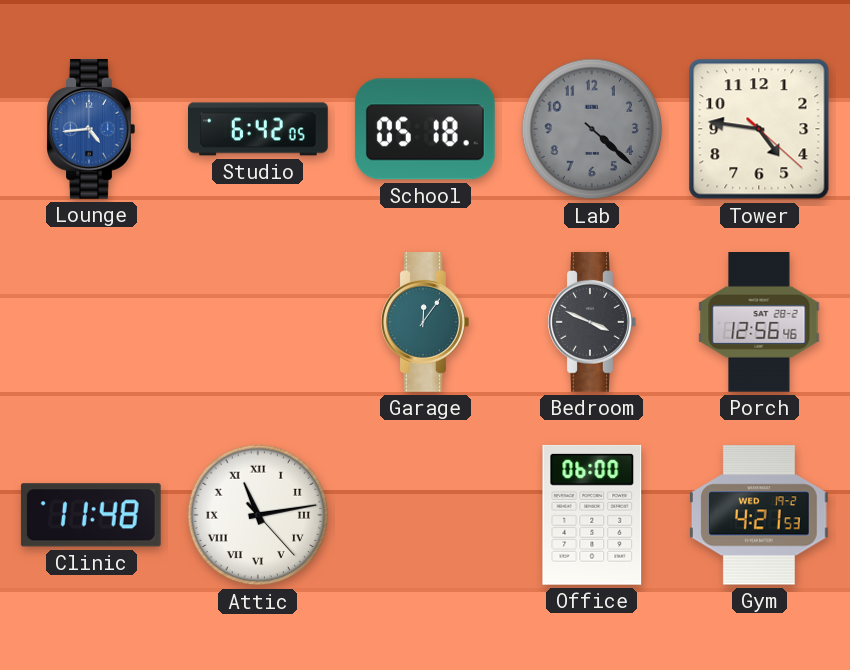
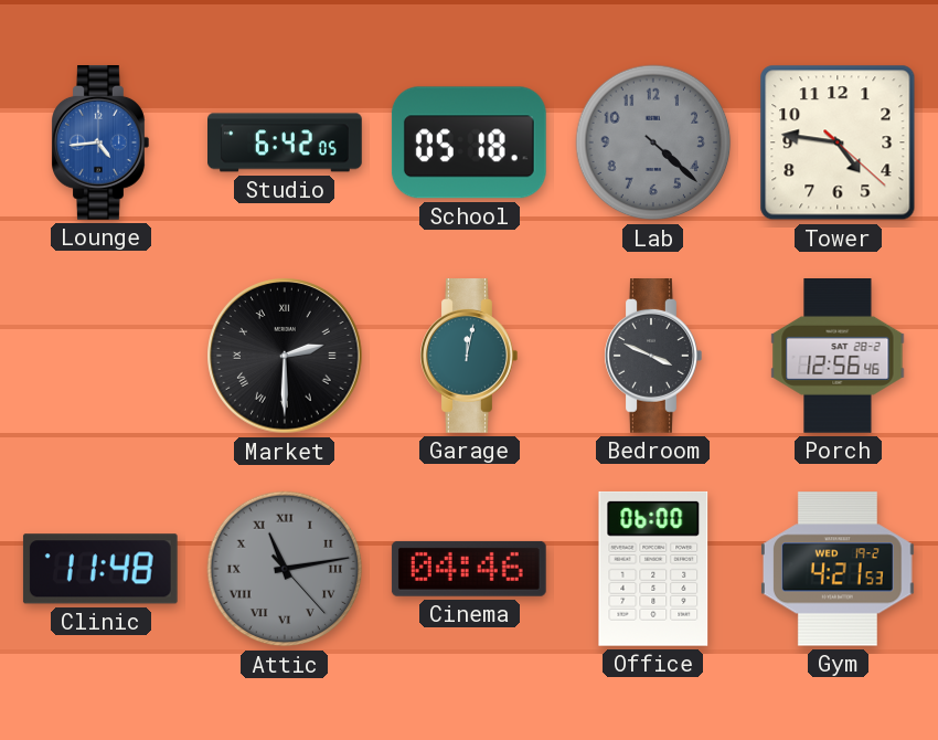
Market: none -> 2:30 (285, 356)
Garage: 12:06 -> 12:02 (469, 357)
Attic dial: white -> grey (285, 569)
Cinema: none -> 04:46 (469, 569)
